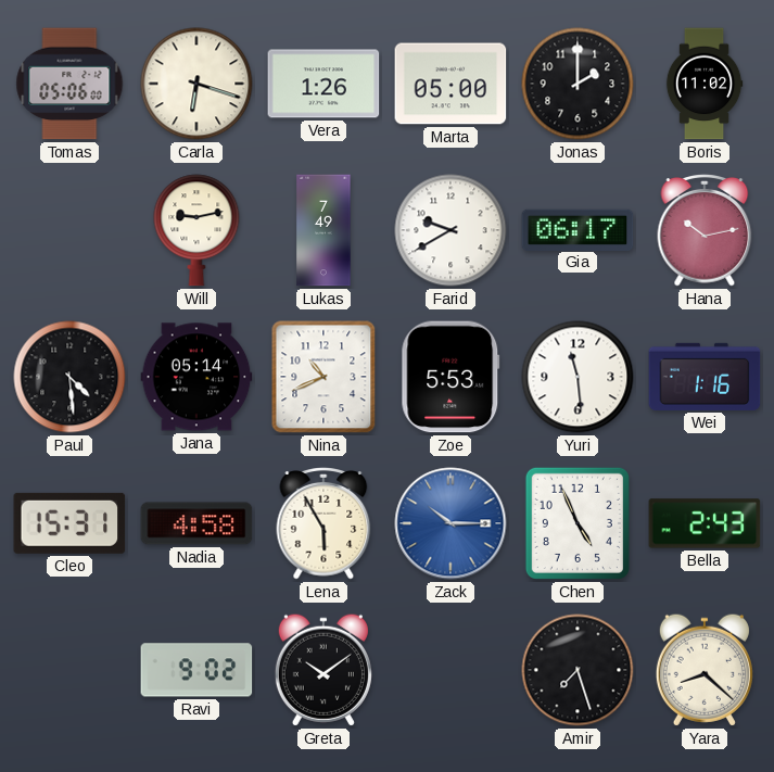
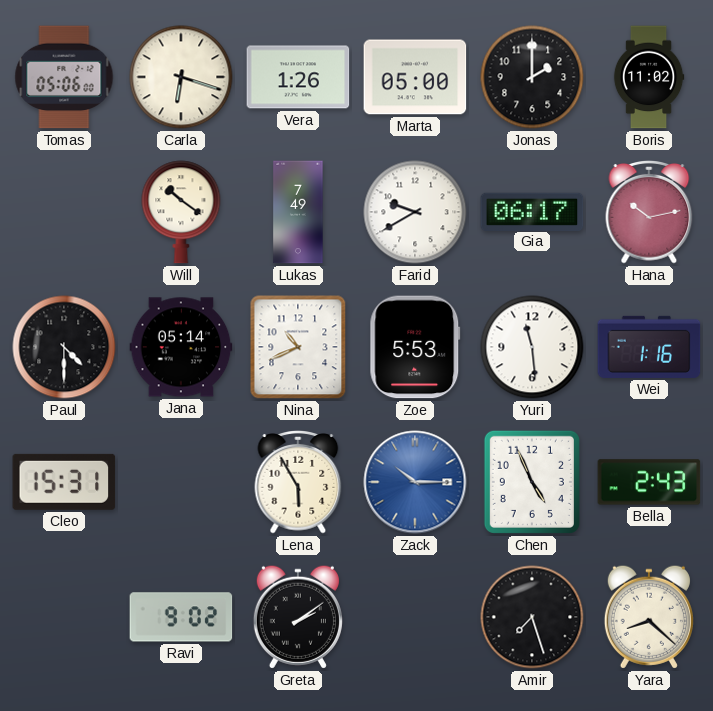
Will: 9:13 -> 10:21 (181, 212)
Paul: 4:29 -> 4:30 (64, 347)
Nadia: 4:58 -> none (196, 523)
Greta: 10:09 -> 2:09 (298, 617)
